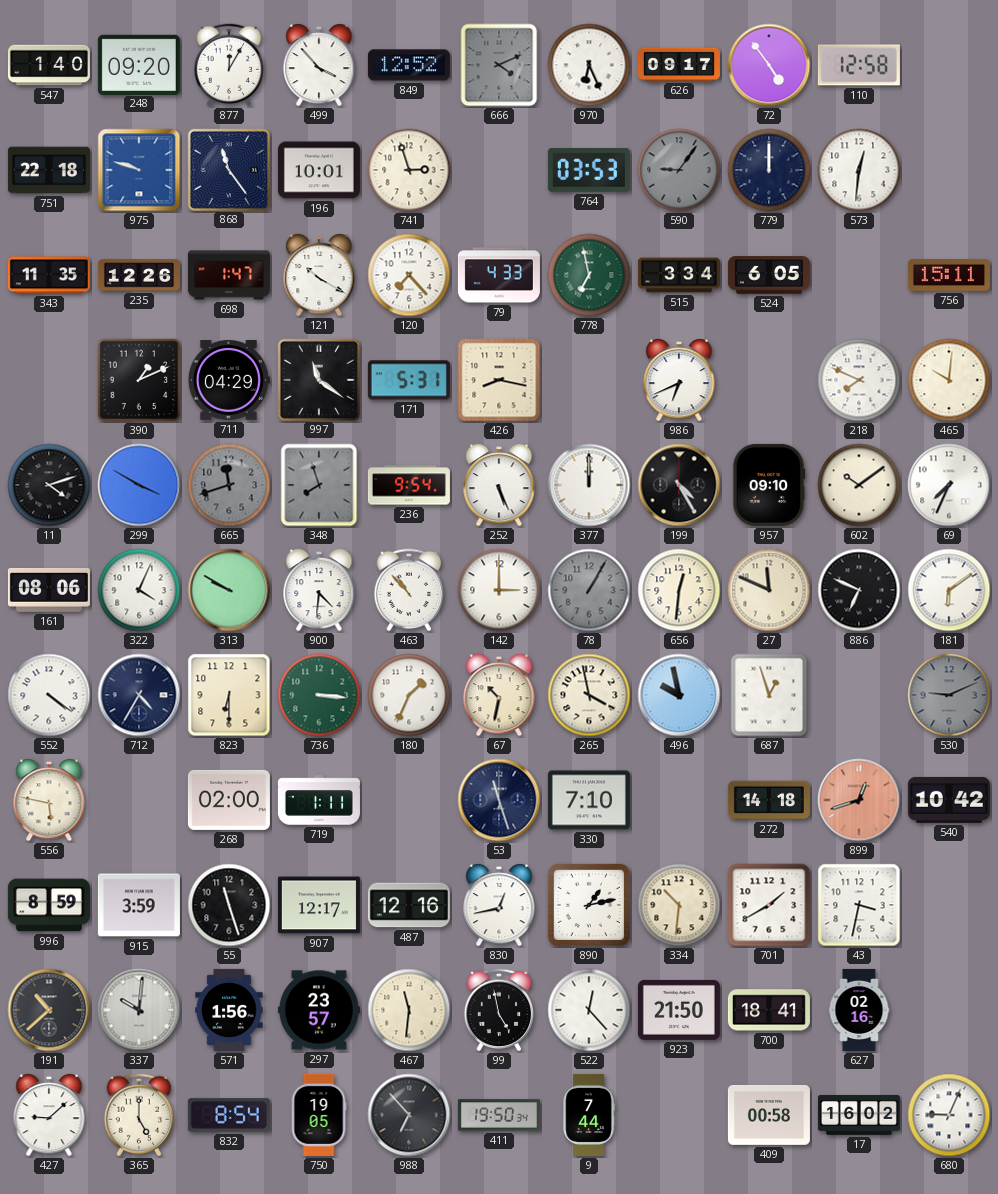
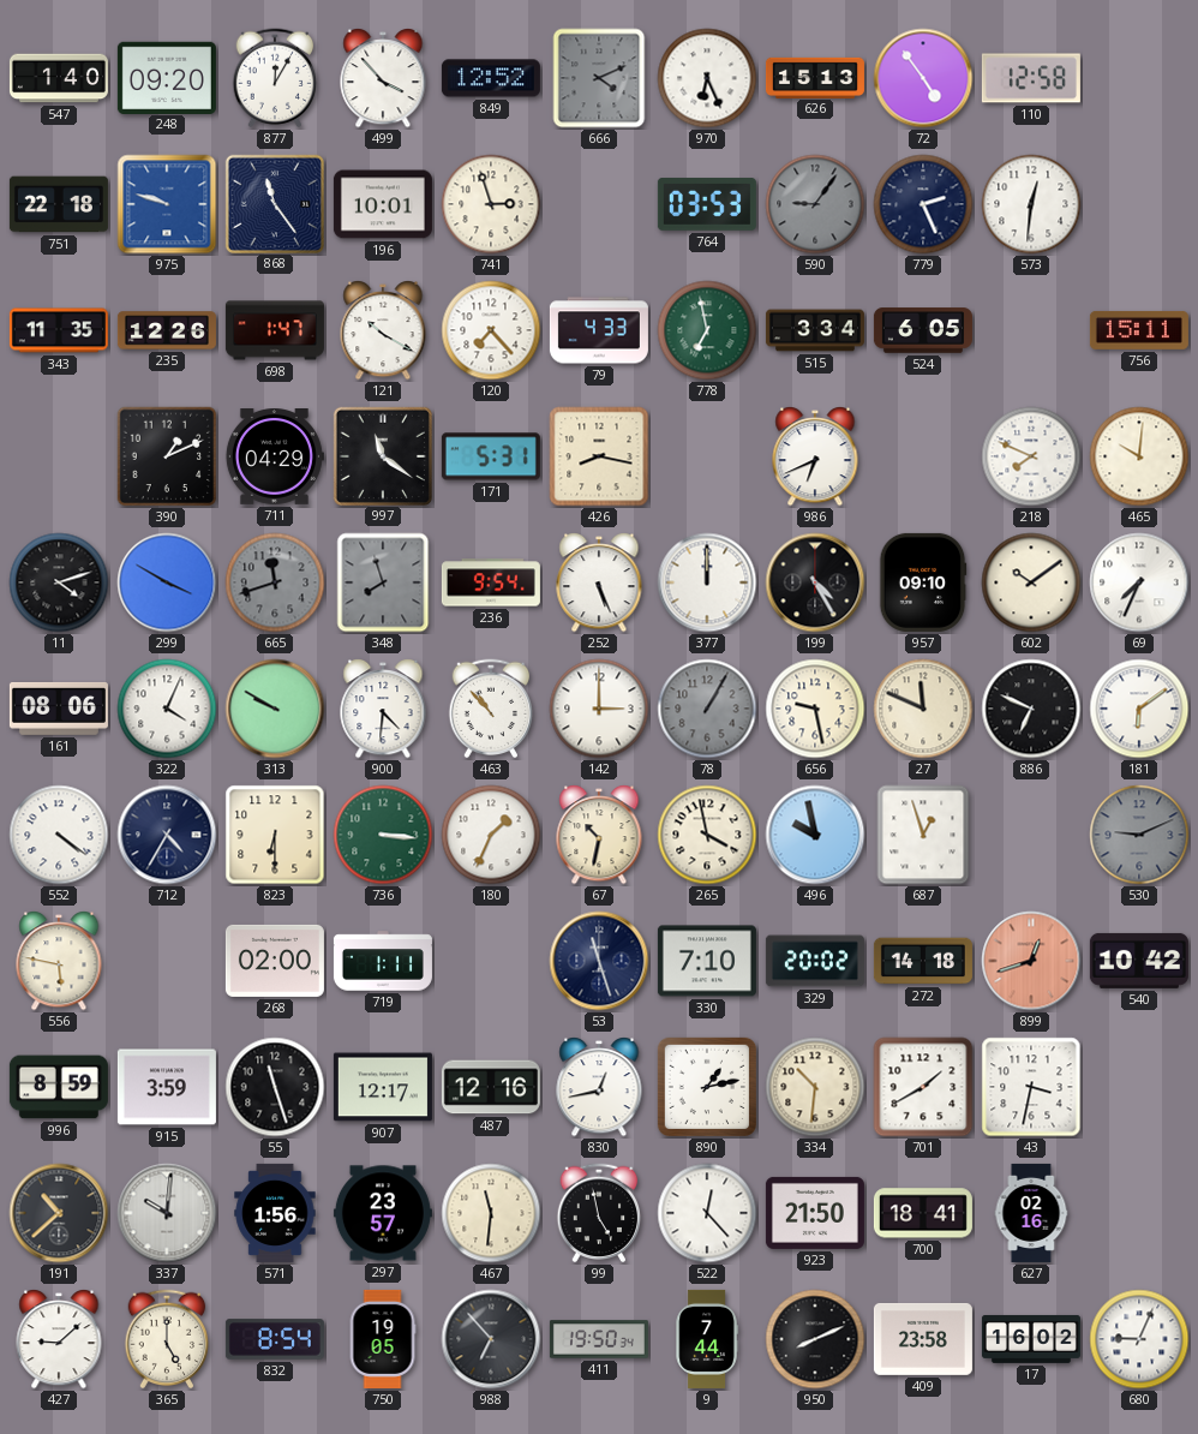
626: 09:17 -> 15:13 (815, 77)
779: 12:00 -> 2:26 (923, 204)
656: 12:31 -> 9:28 (815, 709)
329: none -> 20:02 (815, 961)
950: none -> 8:11 (815, 1339)
409: 00:58 -> 23:58 (923, 1339)
